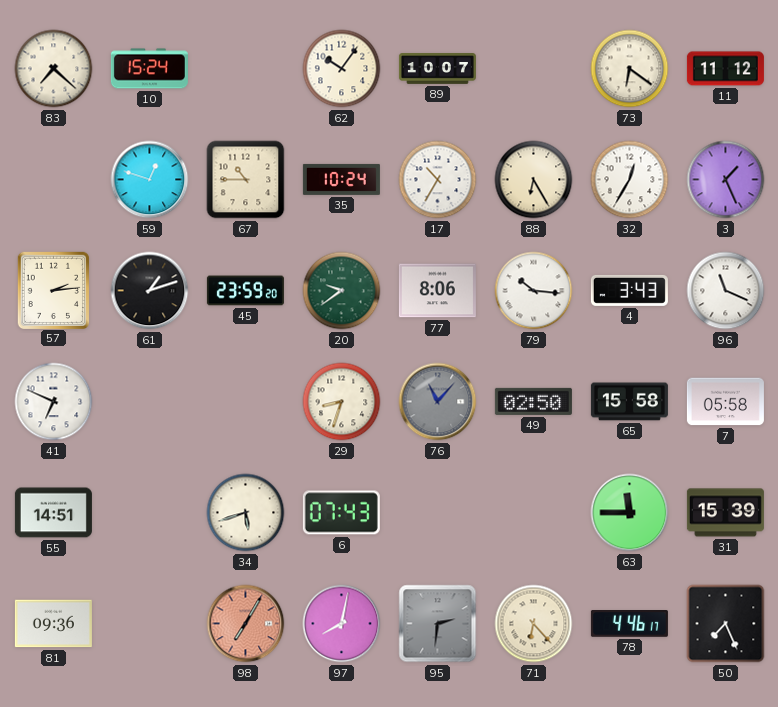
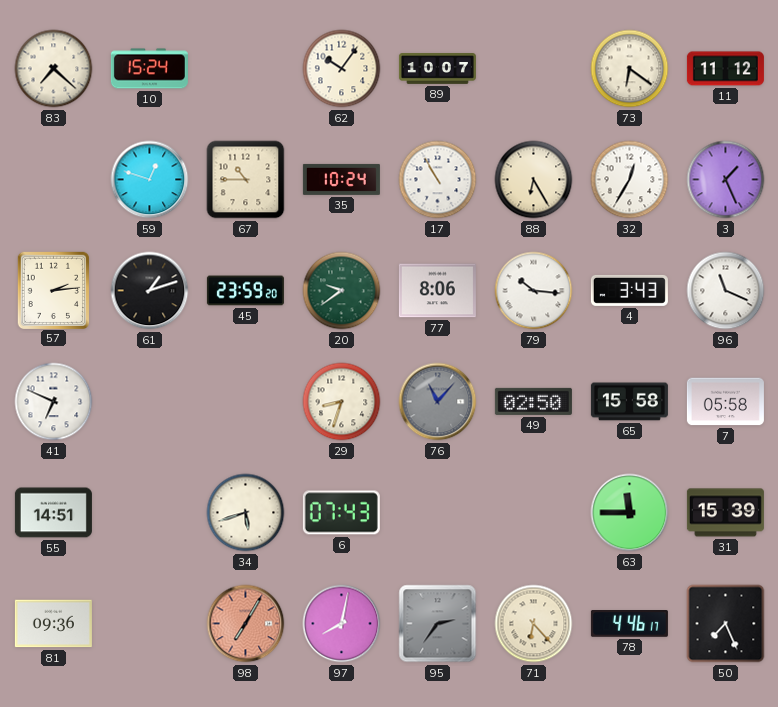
17: 10:35 -> 10:55 (438, 180)
95: 2:31 -> 2:36 (438, 624)
